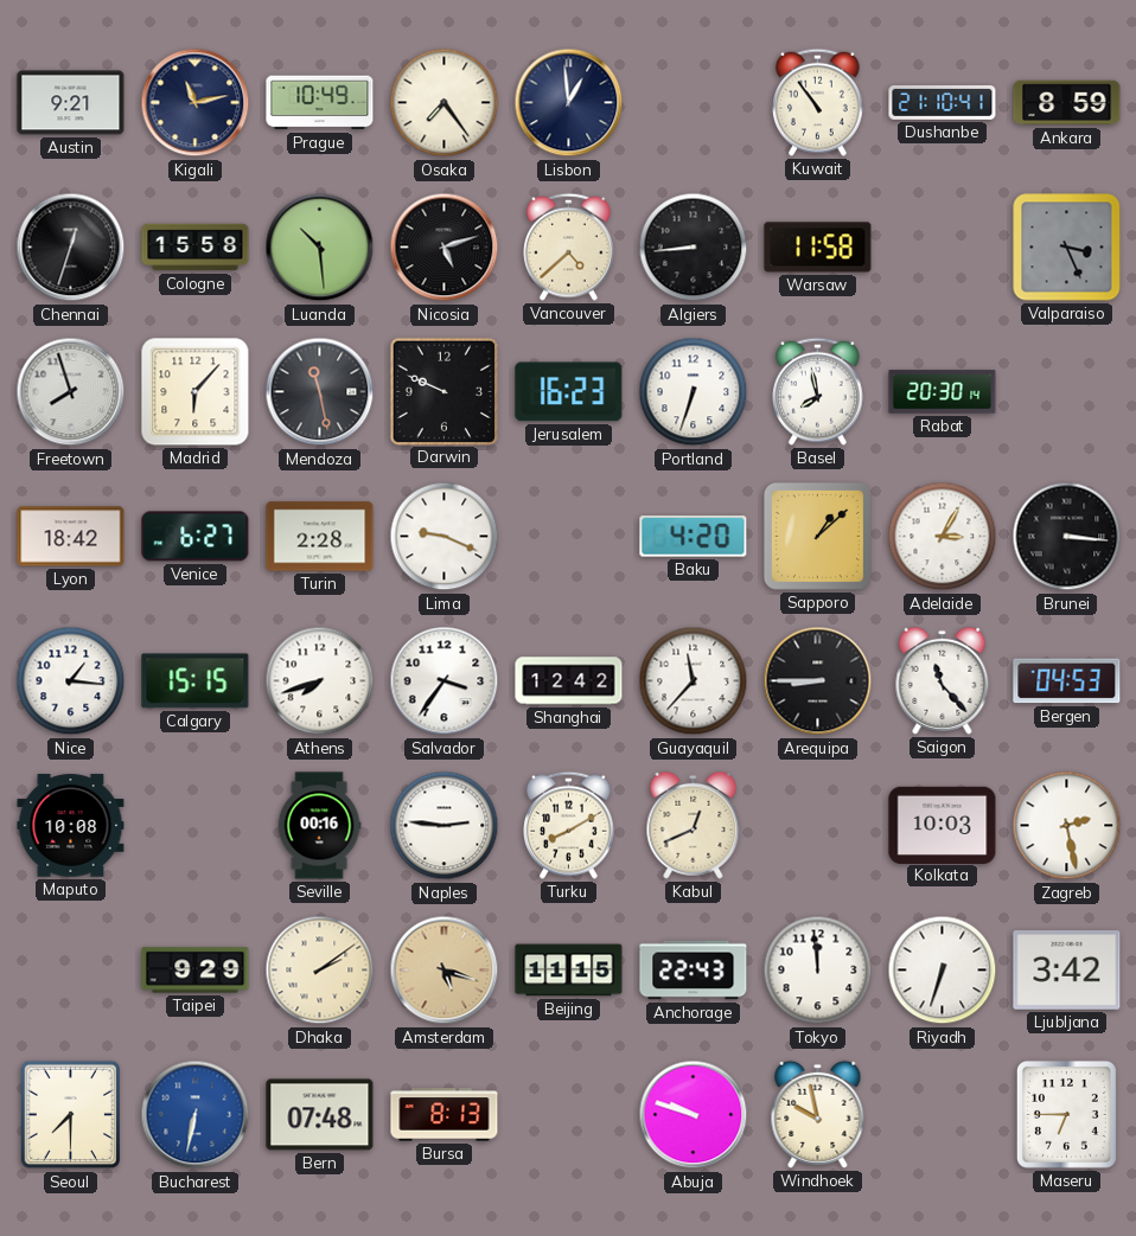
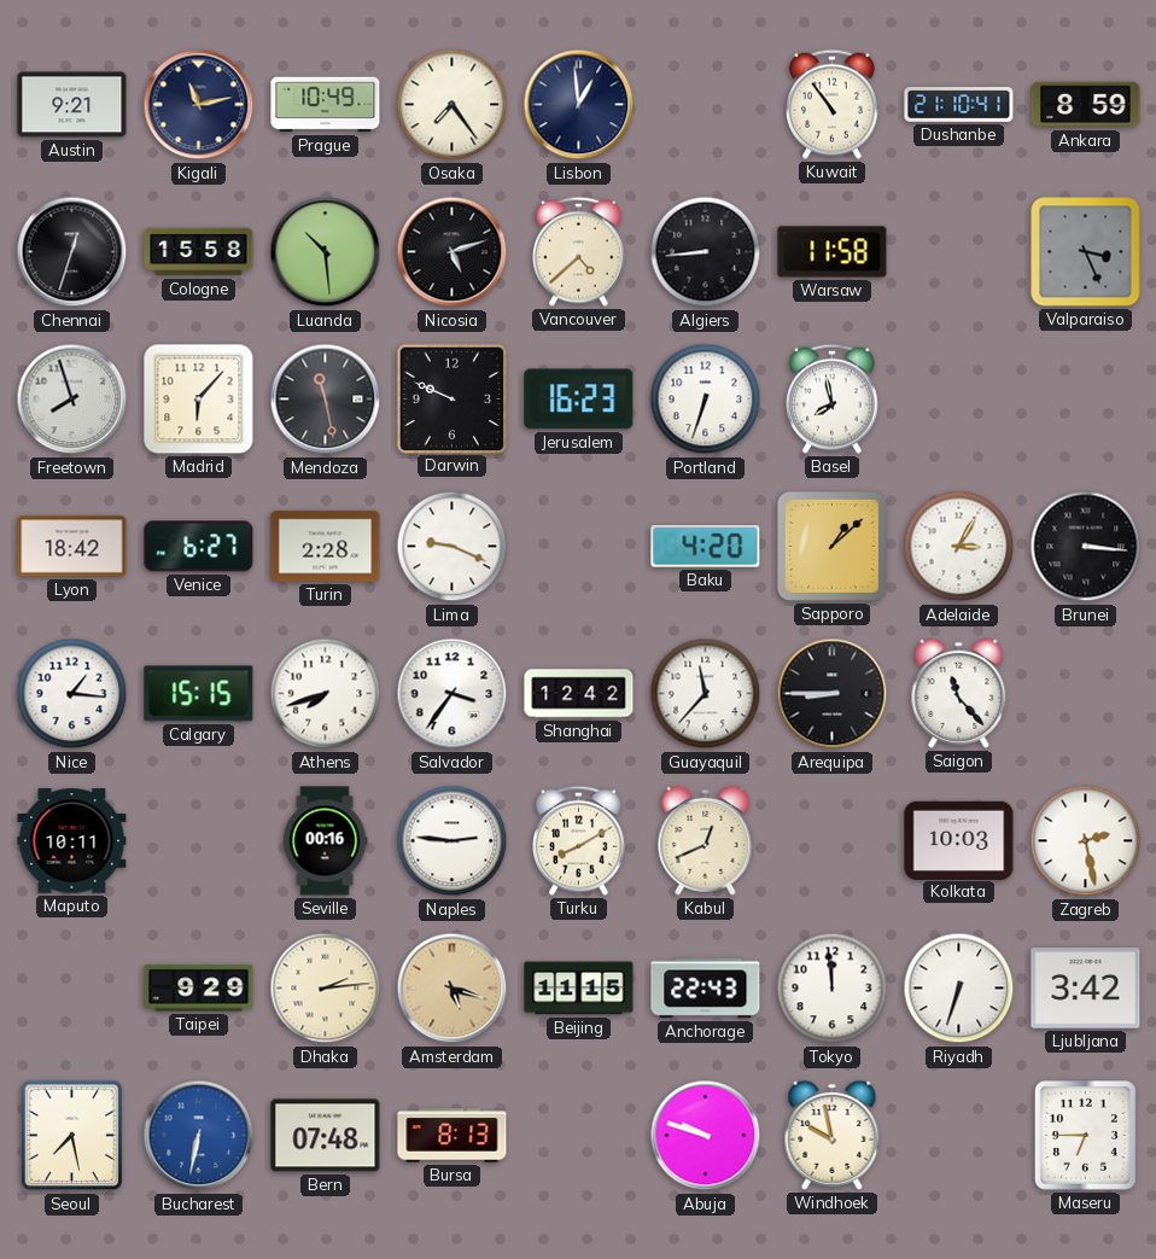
Rabat: 20:30 -> none (943, 392)
Bergen: 04:53 -> none (1067, 681)
Maputo: 10:08 -> 10:11 (72, 841)
Dhaka: 2:09 -> 2:14 (326, 989)
Seoul: 7:30 -> 7:28 (72, 1136)
